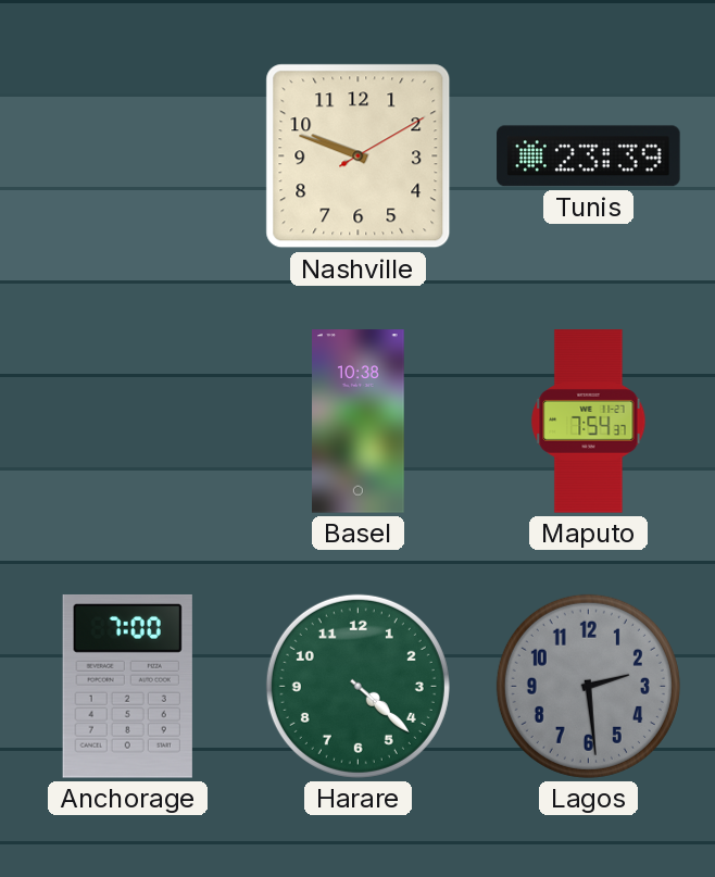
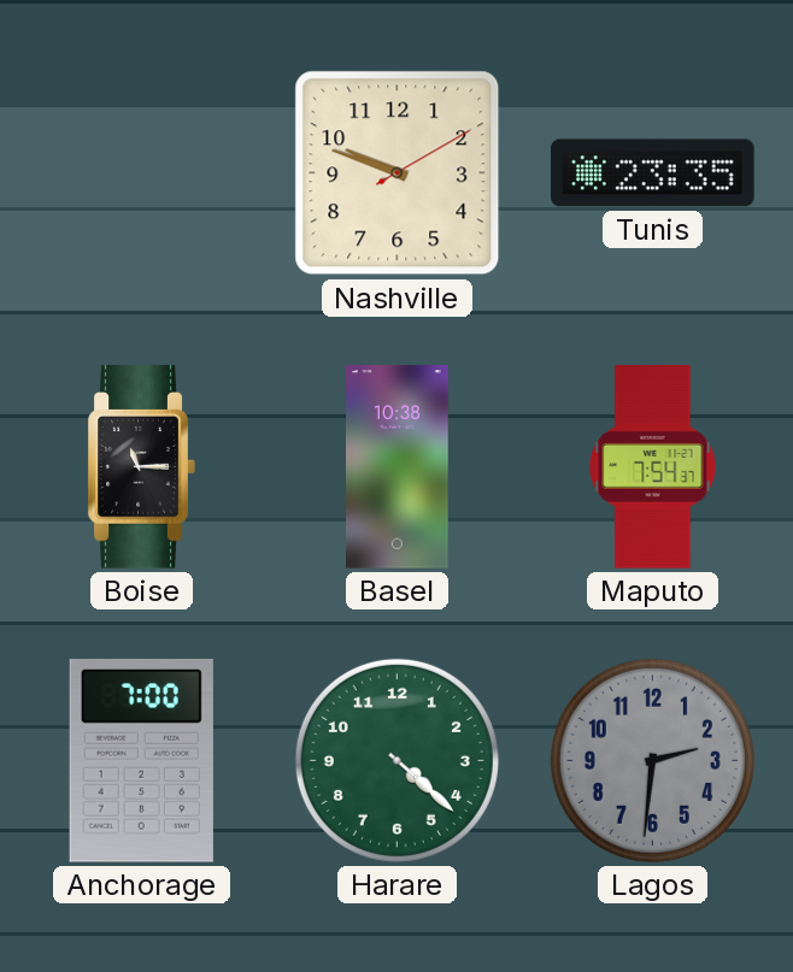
Tunis: 23:39 -> 23:35 (653, 173)
Boise: none -> 11:15 (141, 467)
Lagos: 2:29 -> 2:31 (652, 760)
